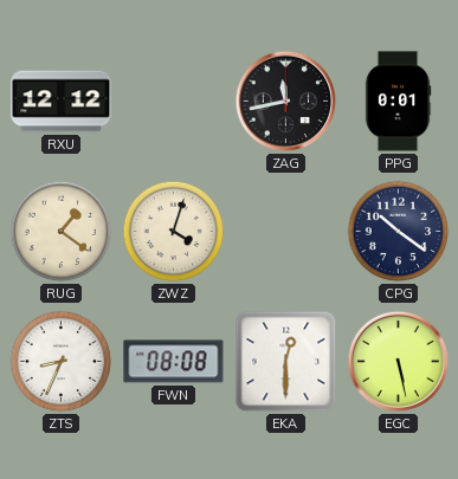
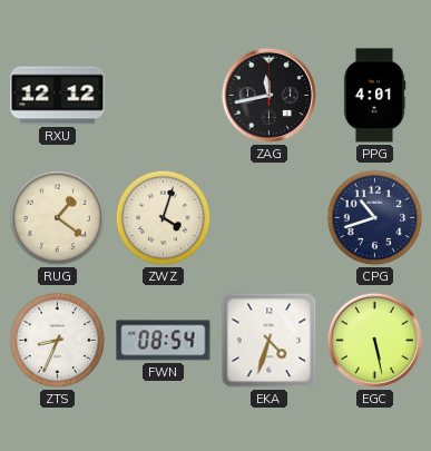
PPG: 0:01 -> 4:01 (374, 96)
CPG: 10:21 -> 10:42 (375, 218)
FWN: 08:08 -> 08:54 (164, 341)
EKA: 12:30 -> 4:33 (270, 341)
